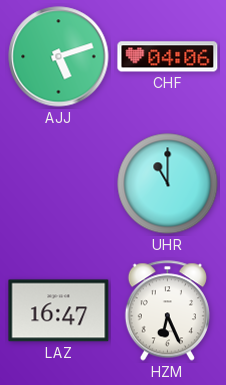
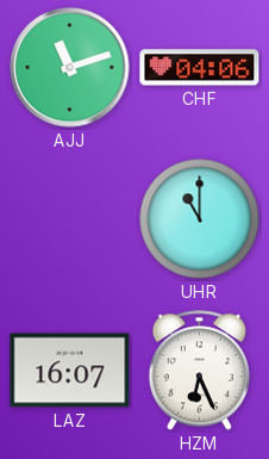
AJJ: 5:12 -> 11:12 (70, 68)
LAZ: 16:47 -> 16:07 (70, 371)
